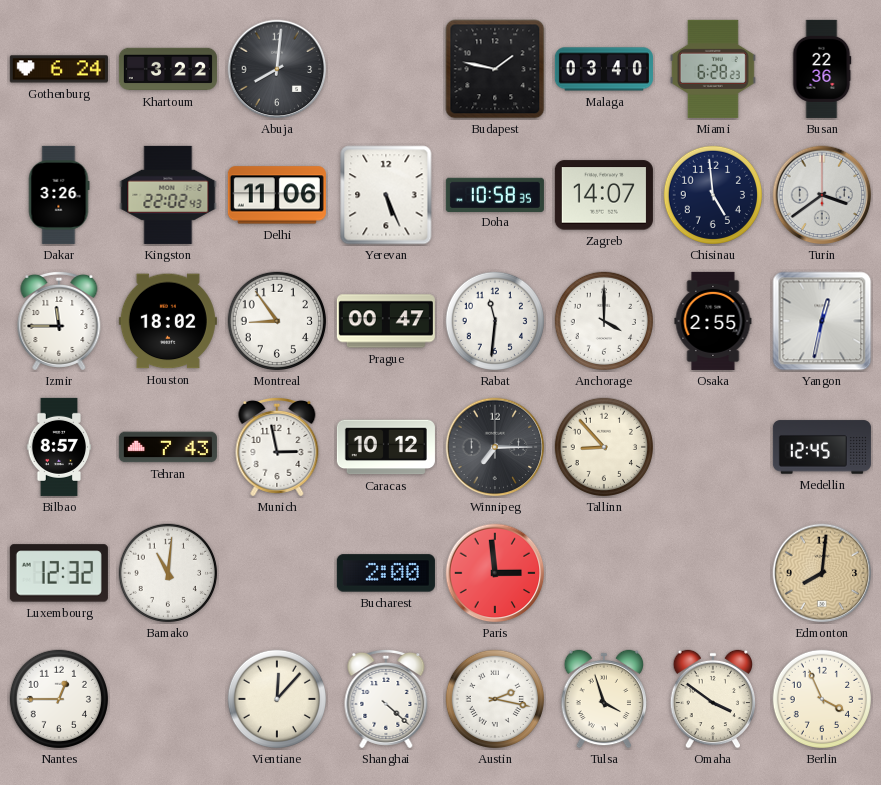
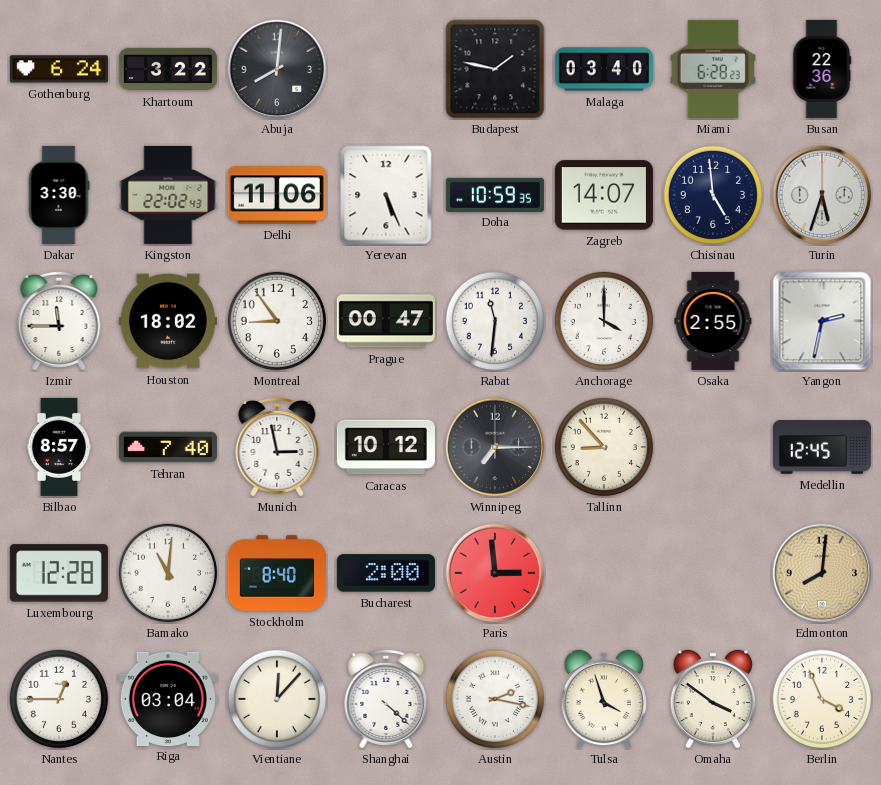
Dakar: 3:26 -> 3:30 (59, 195)
Doha: 10:58 -> 10:59 (495, 194)
Turin: 3:39 -> 5:33 (822, 195)
Yangon: 12:32 -> 2:32 (822, 321)
Tehran: 7:43 -> 7:40 (168, 447)
Luxembourg: 12:32 -> 12:28 (59, 573)
Stockholm: none -> 8:40 (277, 573)
Riga: none -> 03:04 (168, 698)
